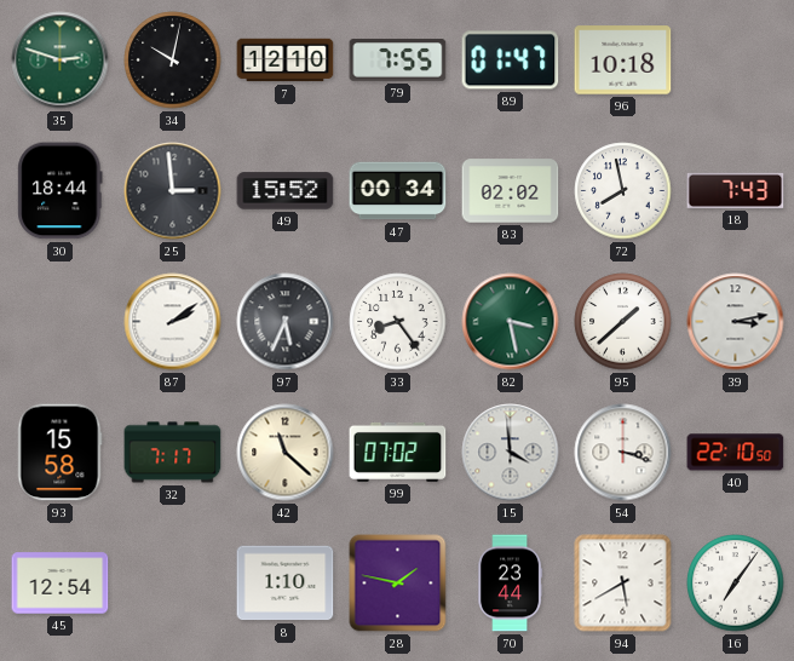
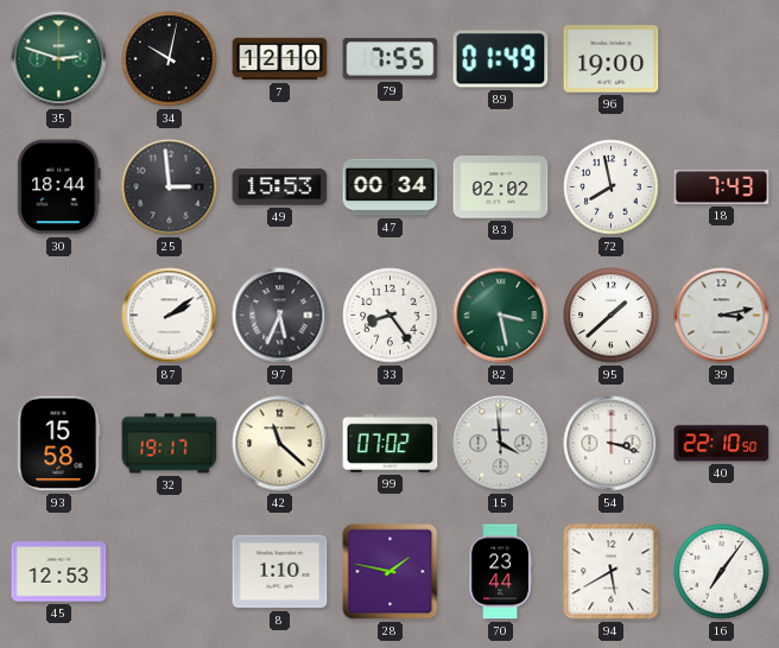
89: 01:47 -> 01:49 (501, 59)
96: 10:18 -> 19:00 (612, 59)
49: 15:52 -> 15:53 (280, 188)
32: 7:17 -> 19:17 (170, 444)
45: 12:54 -> 12:53 (59, 572)
